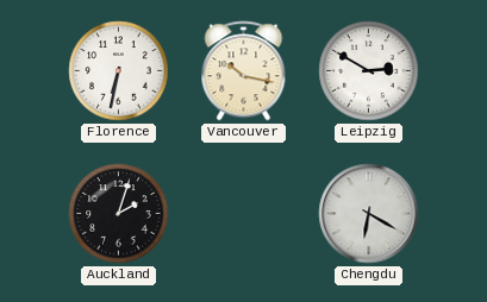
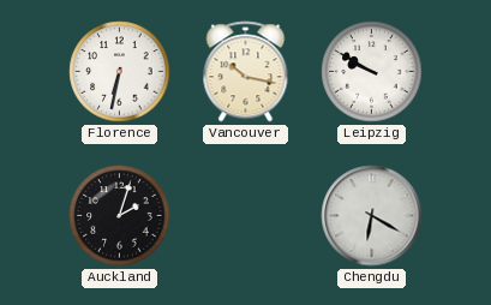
Leipzig: 2:50 -> 9:50 (372, 72)
